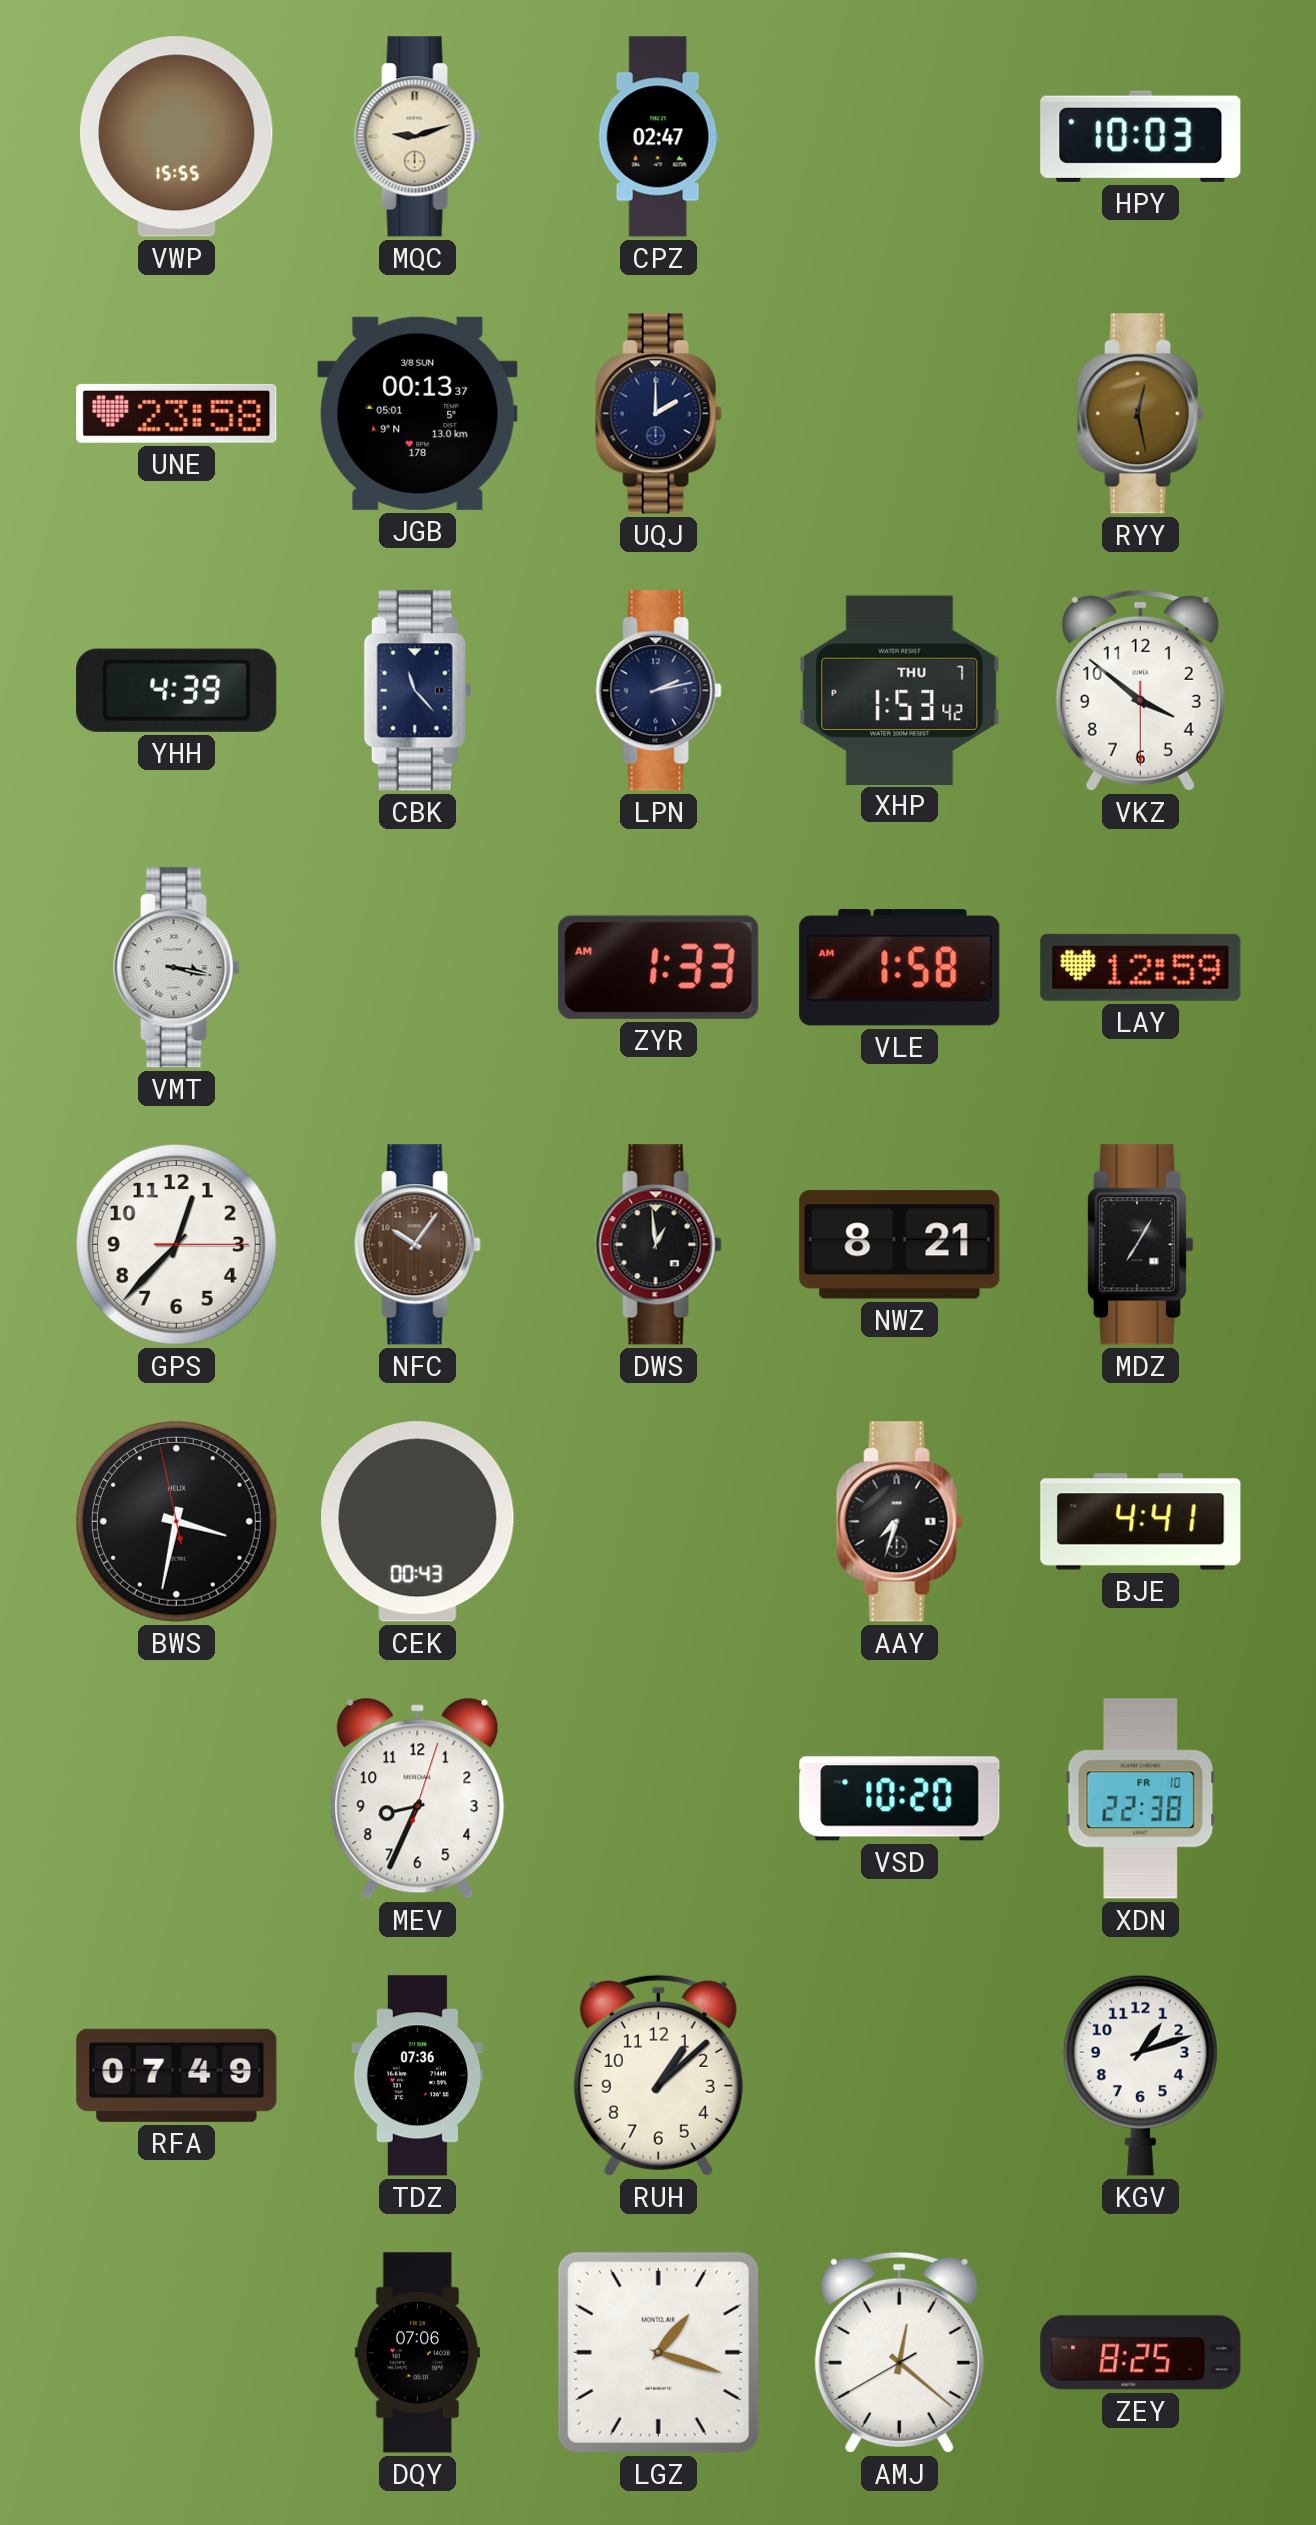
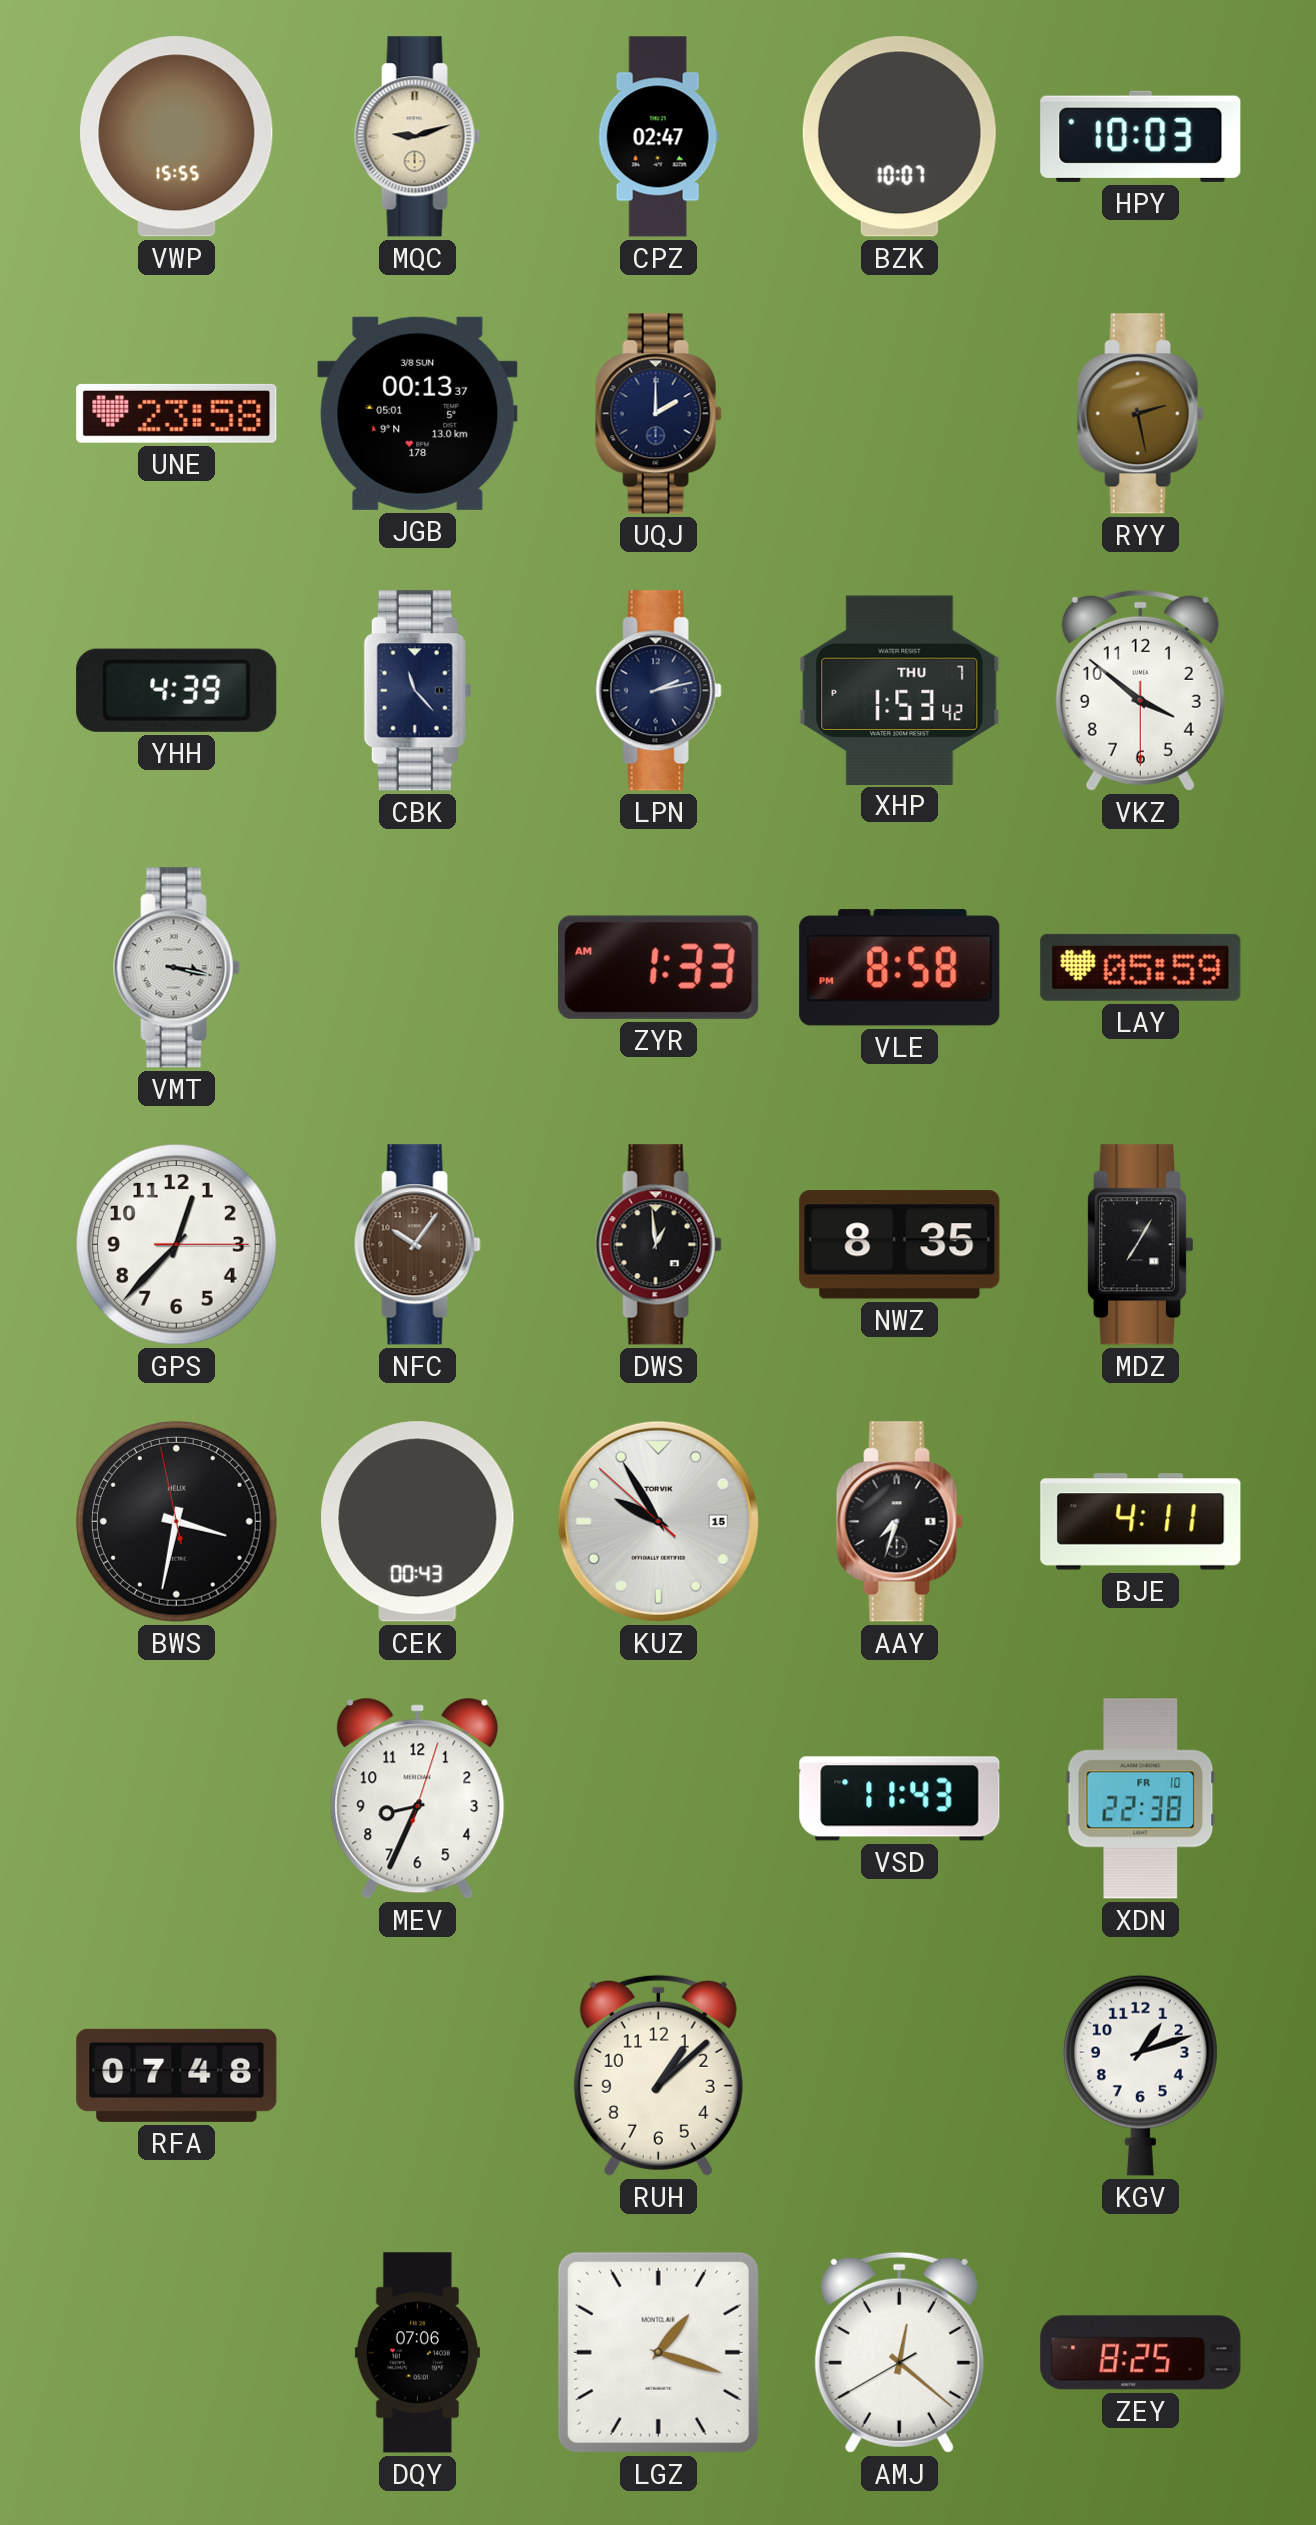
BZK: none -> 10:07 (899, 137)
RYY: 12:28 -> 2:28 (1140, 414)
VLE: 1:58 -> 8:58 (900, 968)
LAY: 12:59 -> 05:59 (1141, 967)
NWZ: 8:21 -> 8:35 (900, 1245)
KUZ: none -> 9:54 (658, 1521)
BJE: 4:41 -> 4:11 (1141, 1522)
VSD: 10:20 -> 11:43 (900, 1799)
RFA: 07:49 -> 07:48 (177, 2075)
TDZ: 07:36 -> none (418, 2076)
